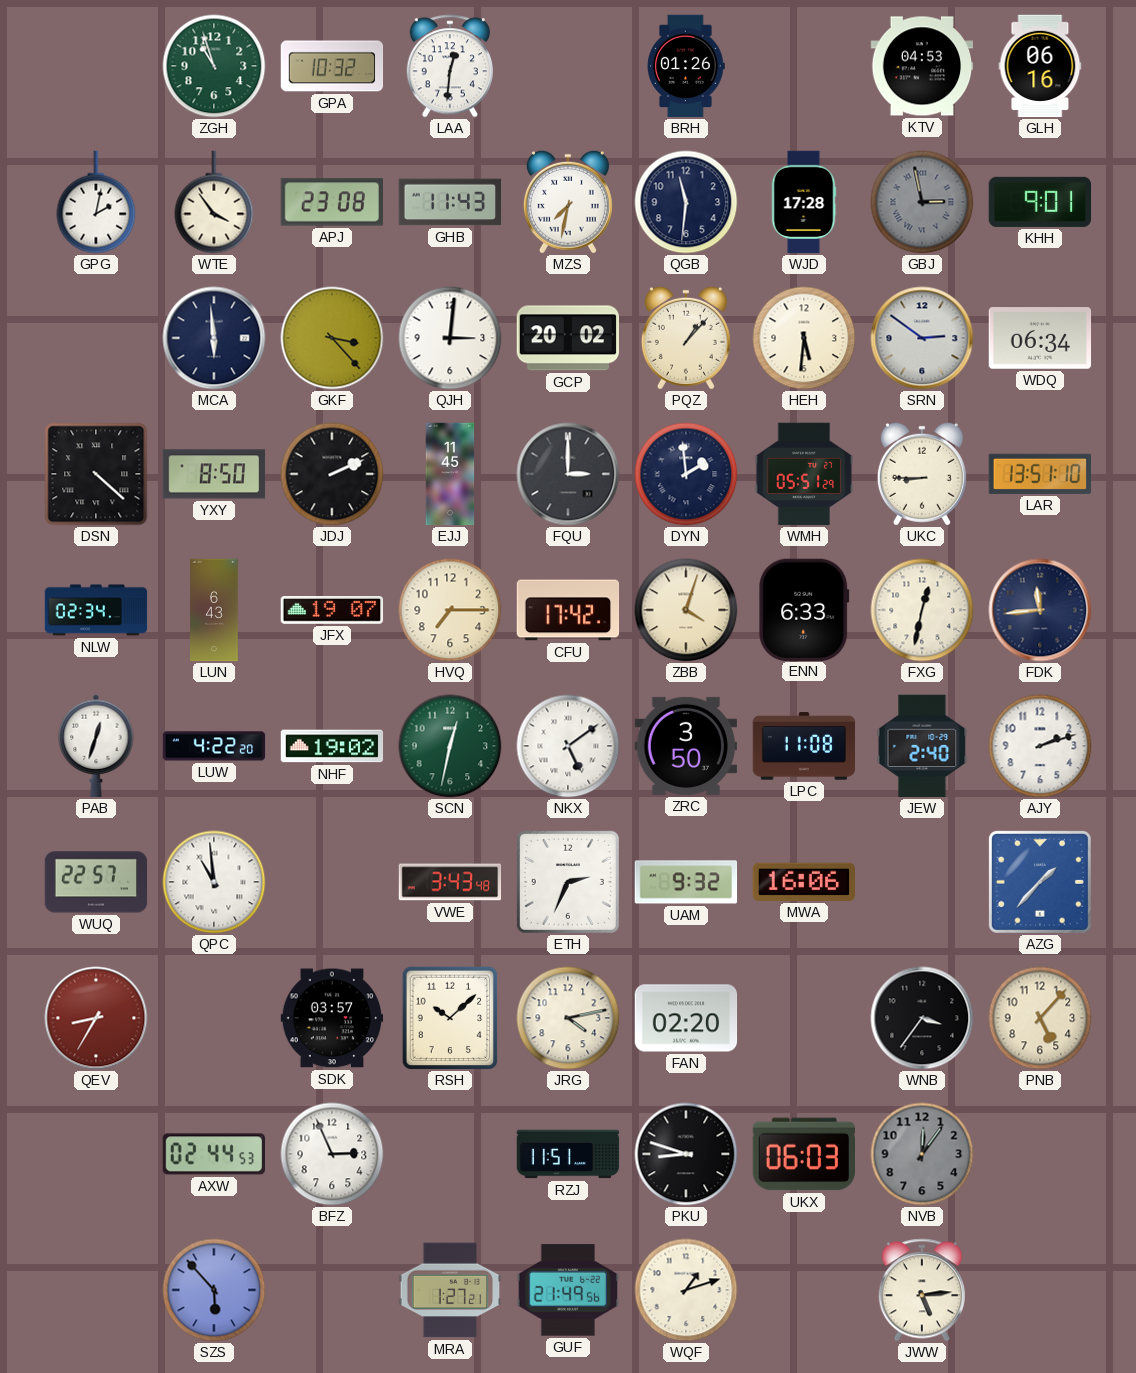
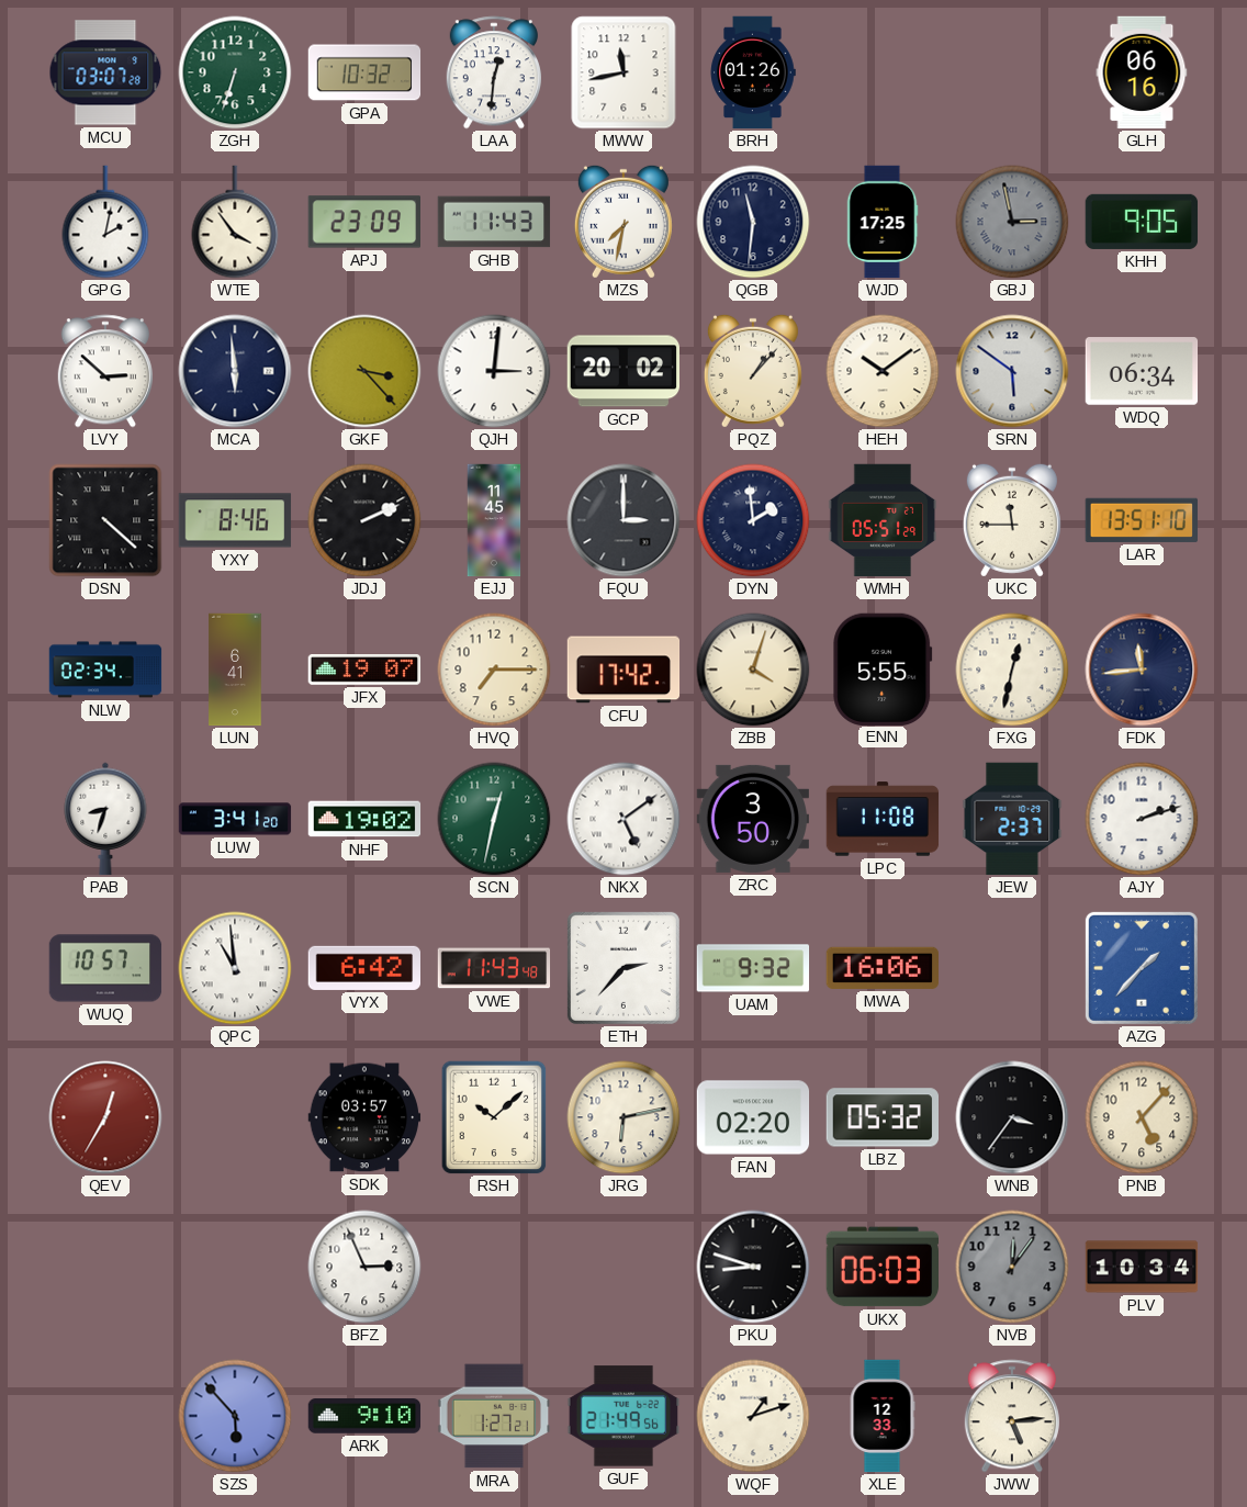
MCU: none -> 03:07 (105, 72)
ZGH: 10:57 -> 6:33 (235, 72)
MWW: none -> 11:43 (623, 72)
KTV: 04:53 -> none (922, 66)
APJ: 23:08 -> 23:09 (364, 222)
WJD: 17:28 -> 17:25 (883, 222)
KHH: 9:01 -> 9:05 (1142, 222)
LVY: none -> 2:52 (105, 371)
HEH: 5:31 -> 10:09 (883, 371)
SRN: 2:51 -> 5:51 (1012, 371)
YXY: 8:50 -> 8:46 (235, 520)
UKC: 8:45 -> 11:45 (1012, 520)
LUN: 6:43 -> 6:41 (235, 670)
ENN: 6:33 -> 5:55 (883, 668)
PAB: 12:33 -> 8:33 (105, 819)
LUW: 4:22 -> 3:41 (235, 819)
JEW: 2:40 -> 2:37 (1012, 819)
WUQ: 22:57 -> 10:57 (105, 968)
VYX: none -> 6:42 (364, 968)
VWE: 3:43 -> 11:43 (494, 968)
ETH: 2:34 -> 2:37 (623, 968)
QEV: 8:35 -> 12:35 (105, 1117)
JRG: 4:13 -> 6:13 (623, 1117)
LBZ: none -> 05:32 (881, 1117)
AXW: 02:44 -> none (213, 1154)
RZJ: 11:51 -> none (568, 1154)
PLV: none -> 10:34 (1142, 1267)
ARK: none -> 9:10 (364, 1416)
XLE: none -> 12:33 (883, 1416)
